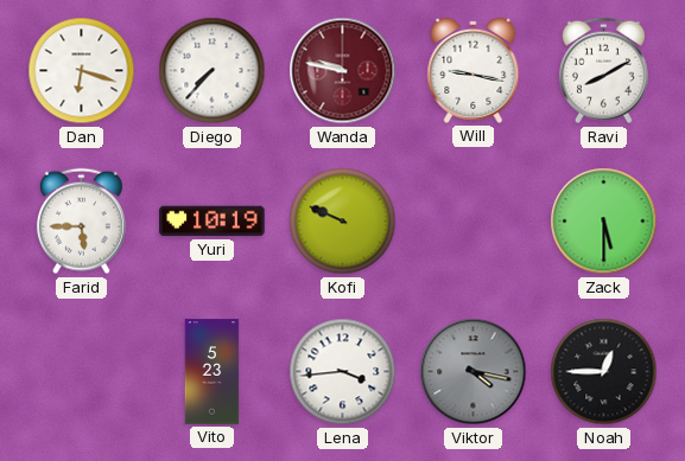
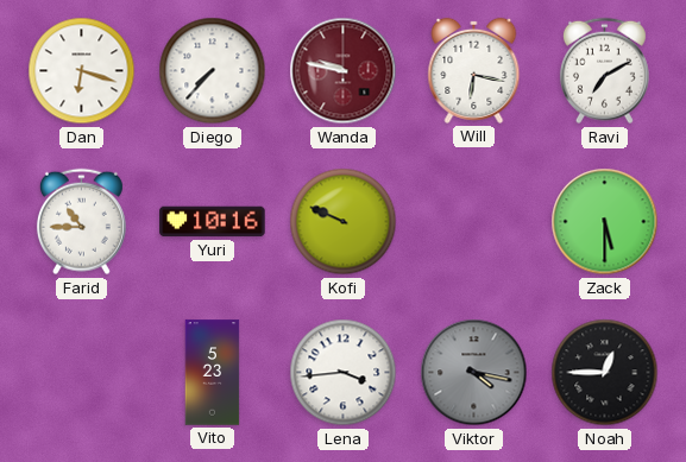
Will: 9:17 -> 6:17 (474, 70)
Ravi: 8:10 -> 7:10 (604, 71)
Farid: 5:45 -> 10:45 (81, 222)
Yuri: 10:19 -> 10:16 (213, 222)
